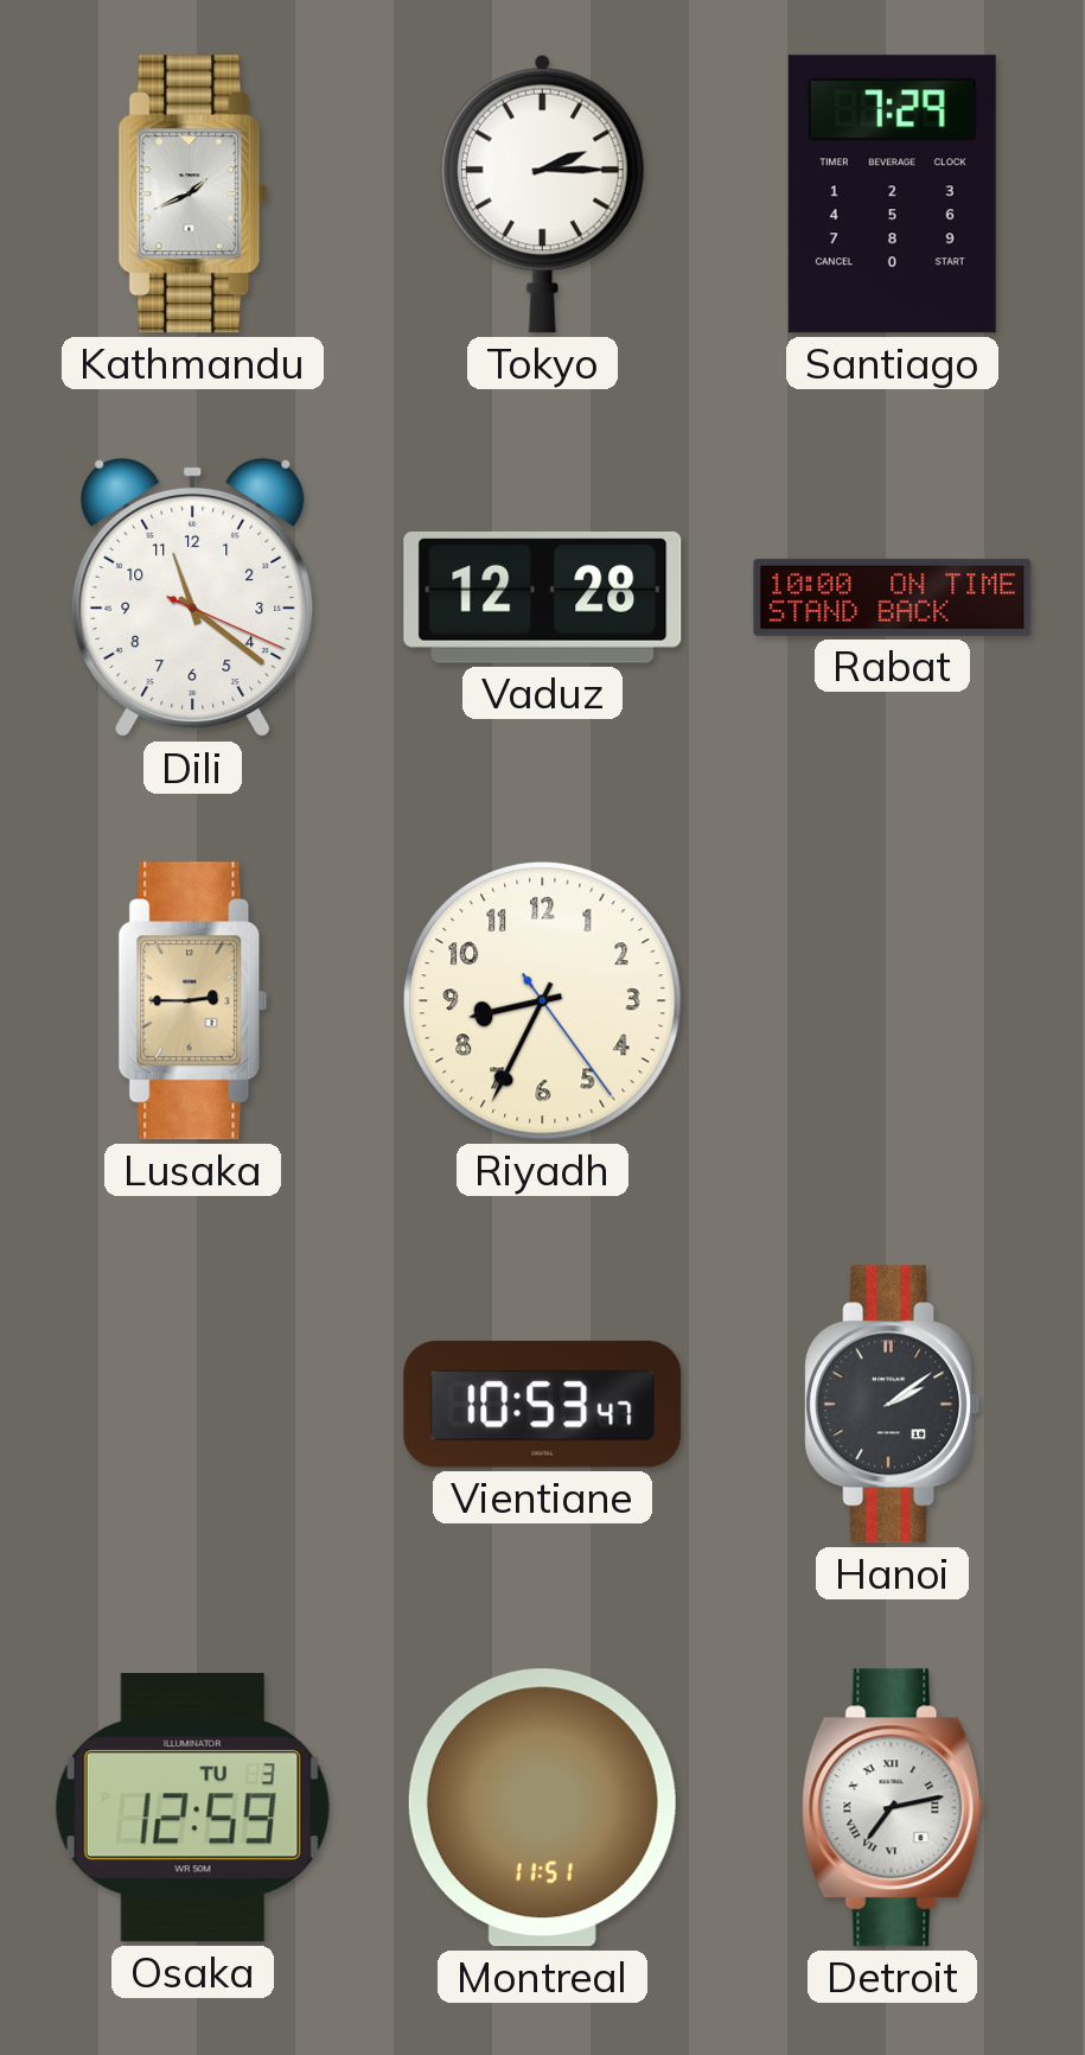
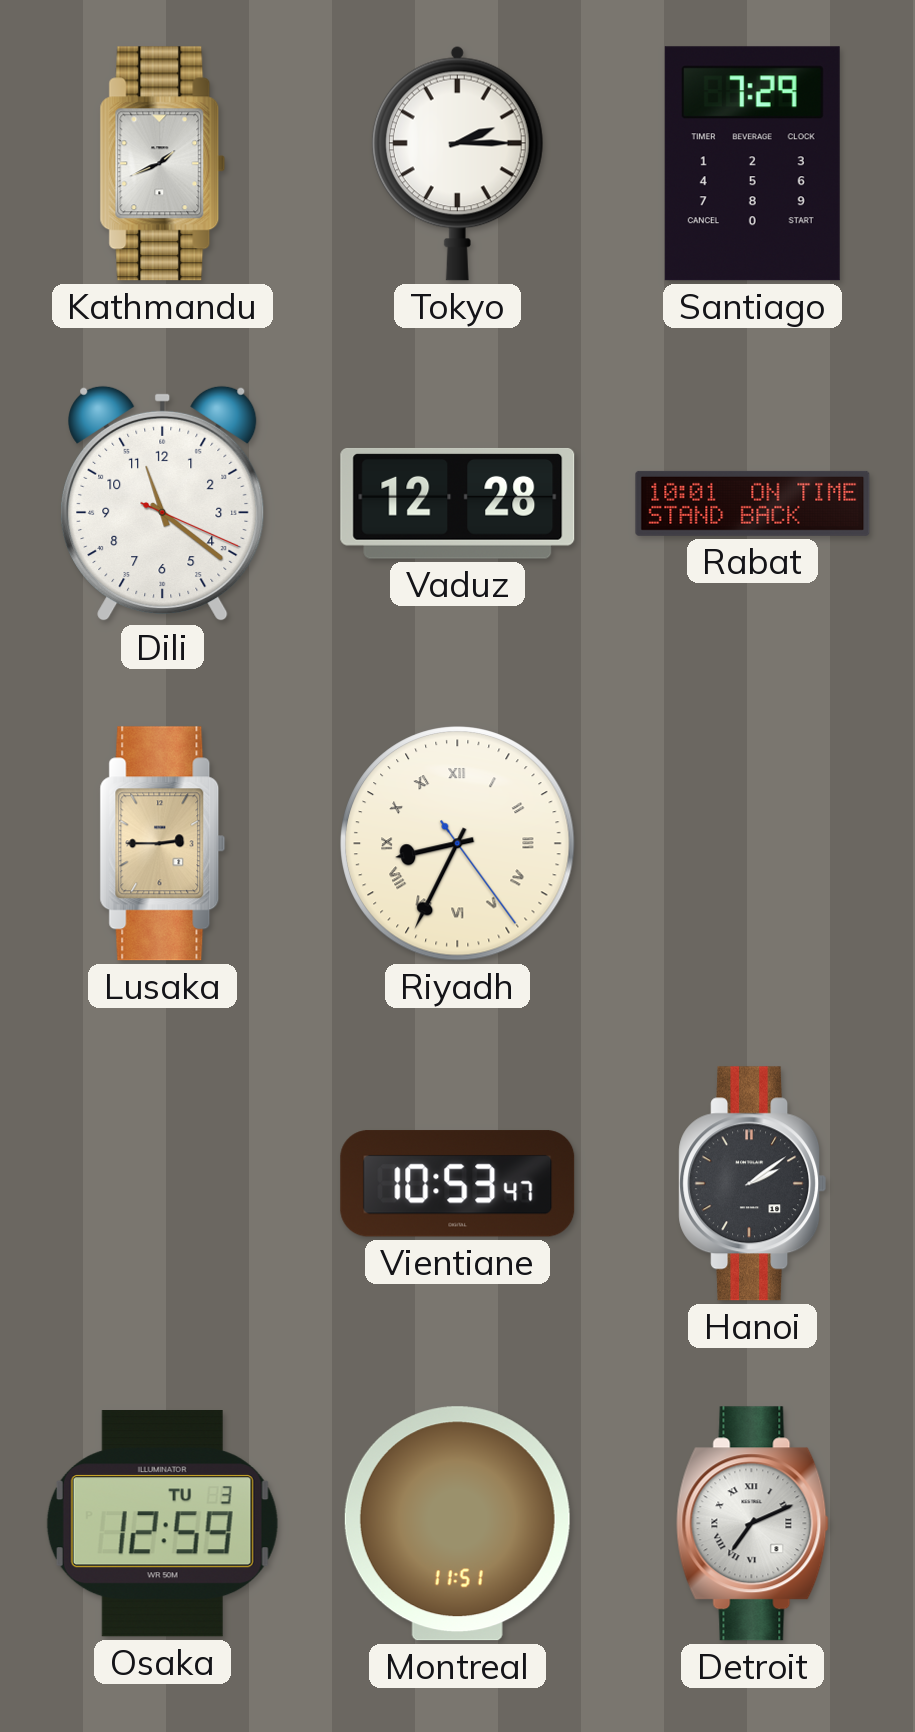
Rabat: 10:00 -> 10:01 (753, 503)
Riyadh numerals: Arabic -> Roman (458, 844)
Detroit: 7:13 -> 7:11 (753, 1524)
